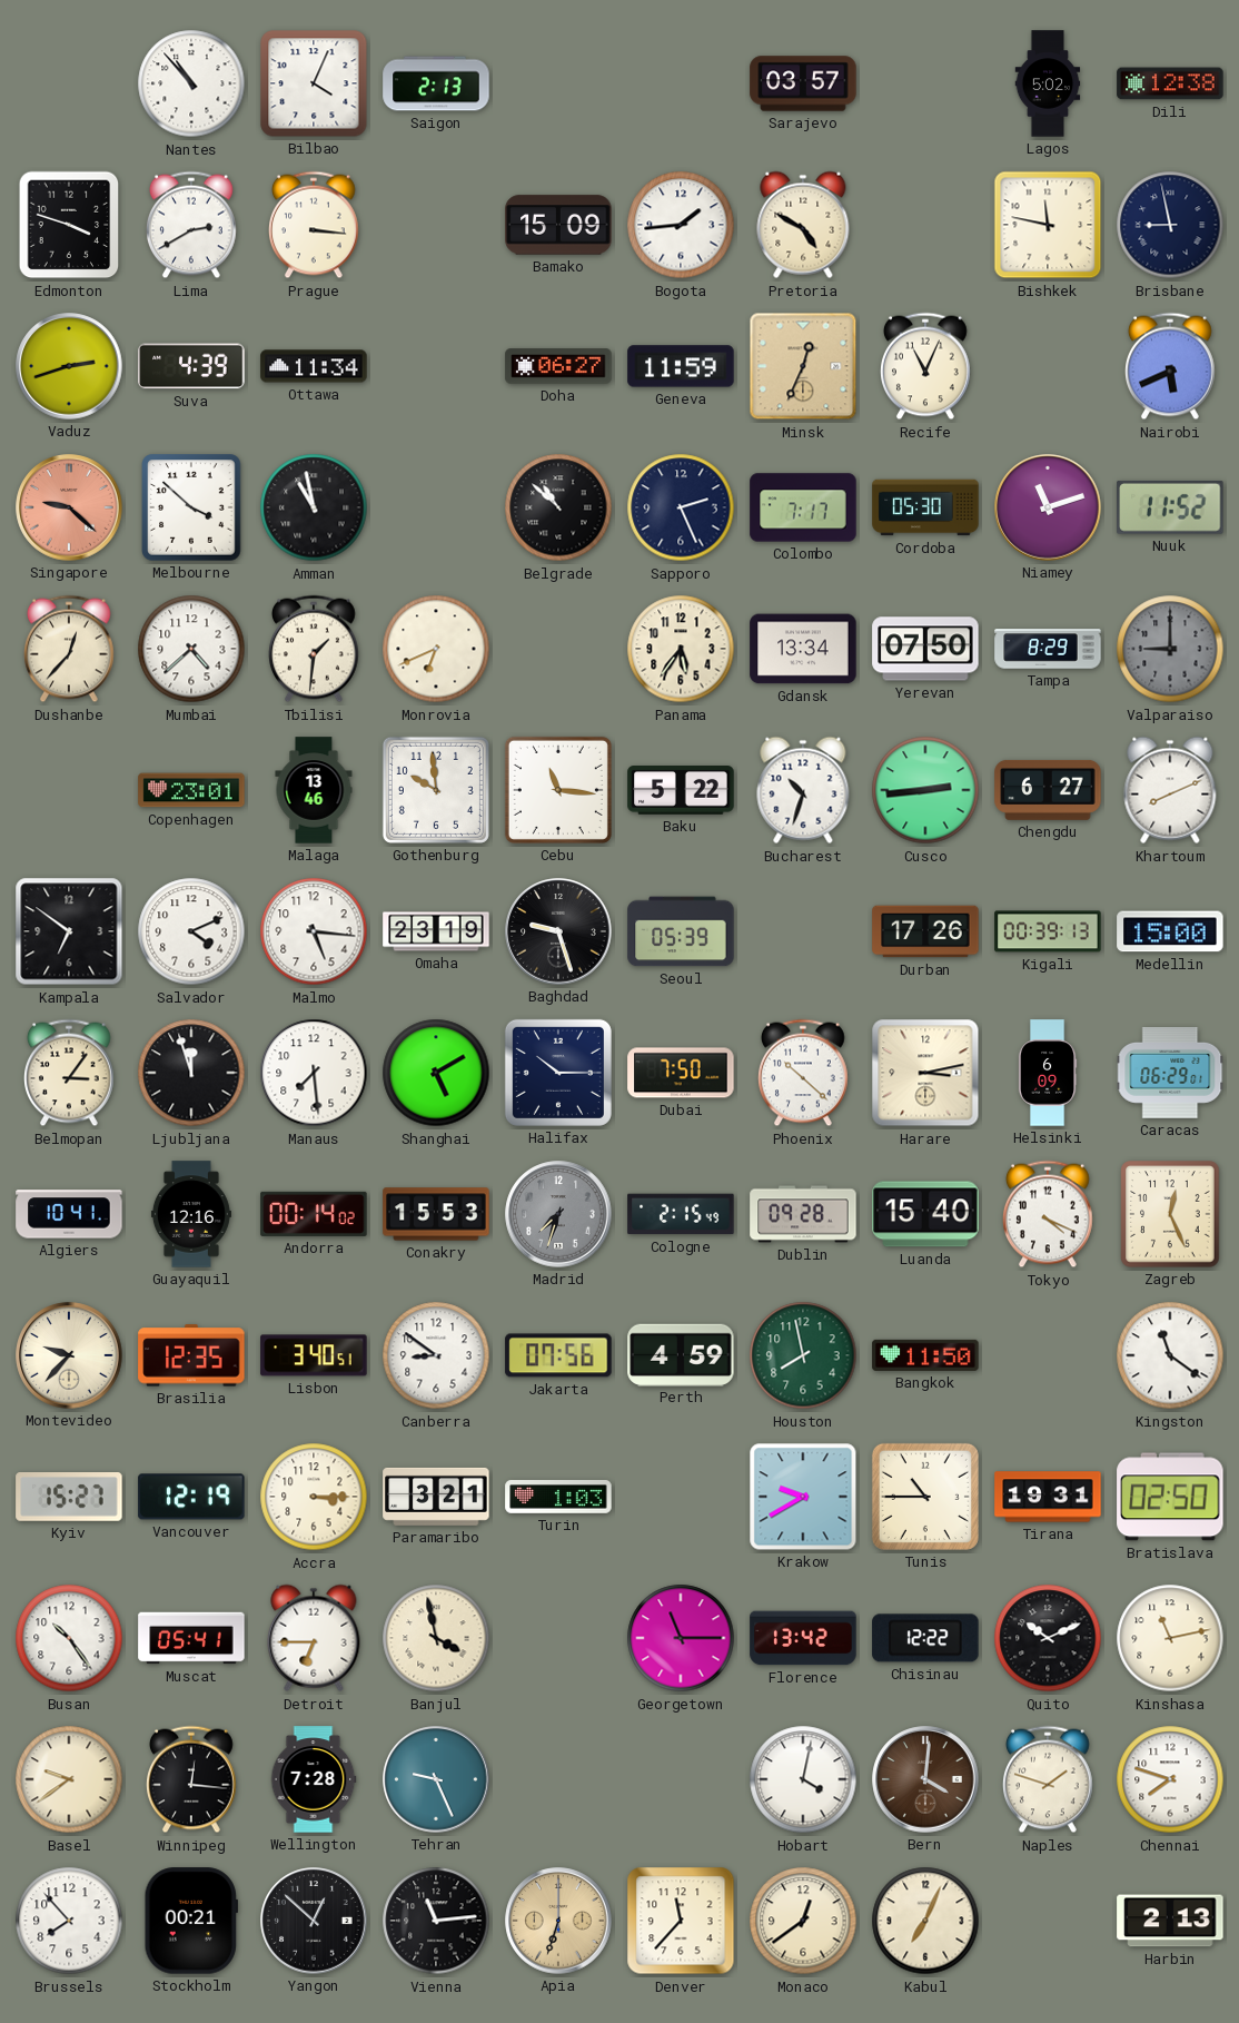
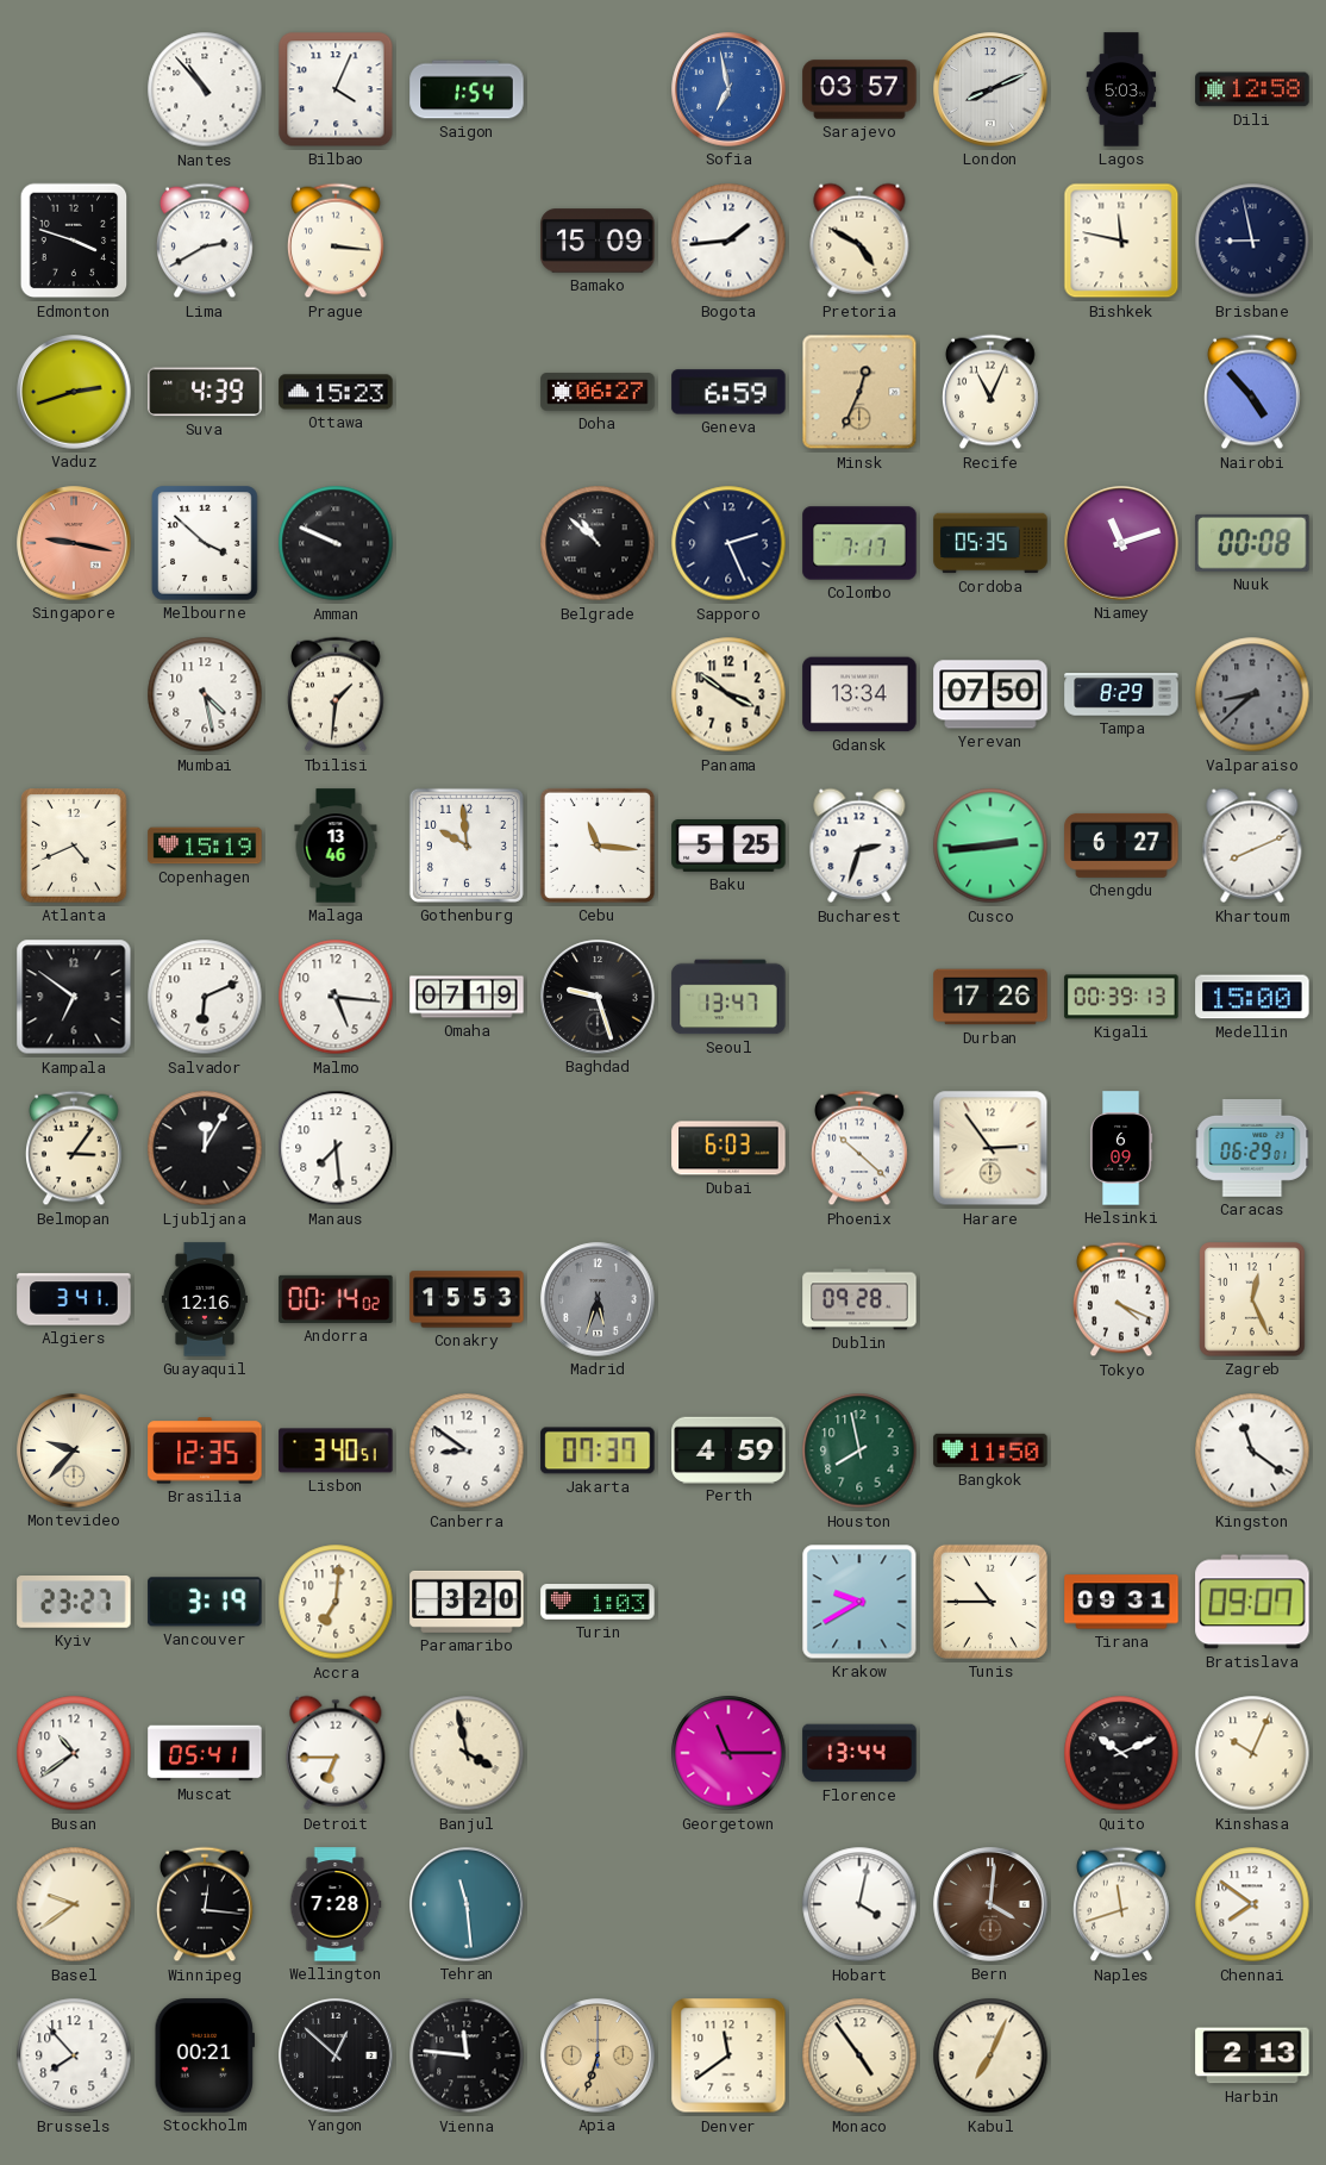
Saigon: 2:13 -> 1:54 (467, 89)
Sofia: none -> 6:58 (728, 89)
London: none -> 8:11 (990, 89)
Lagos: 5:02 -> 5:03 (1121, 89)
Dili: 12:38 -> 12:58 (1252, 89)
Ottawa: 11:34 -> 15:23 (336, 392)
Geneva: 11:59 -> 6:59 (728, 392)
Nairobi: 5:41 -> 4:53 (1253, 392)
Singapore: 9:22 -> 9:17 (74, 543)
Amman: 10:58 -> 9:49 (336, 543)
Cordoba: 05:30 -> 05:35 (990, 543)
Nuuk: 11:52 -> 00:08 (1252, 543)
Dushanbe: 12:37 -> none (70, 649)
Mumbai: 4:38 -> 4:28 (205, 694)
Monrovia: 6:41 -> none (436, 649)
Panama: 5:36 -> 3:51 (728, 694)
Valparaiso: 9:00 -> 8:38 (1252, 694)
Atlanta: none -> 4:41 (74, 846)
Copenhagen: 23:01 -> 15:19 (205, 846)
Baku: 5:22 -> 5:25 (728, 847)
Bucharest: 10:33 -> 2:33 (859, 846)
Salvador: 4:11 -> 6:11 (205, 997)
Omaha: 23:19 -> 07:19 (467, 997)
Seoul: 05:39 -> 13:47 (728, 997)
Ljubljana: 11:57 -> 12:05 (205, 1148)
Shanghai: 5:10 -> none (436, 1073)
Halifax: 10:15 -> none (558, 1073)
Dubai: 7:50 -> 6:03 (728, 1148)
Harare: 3:13 -> 2:54 (990, 1148)
Algiers: 10:41 -> 3:41 (74, 1299)
Madrid: 7:33 -> 5:33 (598, 1299)
Cologne: 2:15 -> none (681, 1214)
Luanda: 15:40 -> none (925, 1214)
Jakarta: 07:56 -> 07:37 (598, 1450)
Kyiv: 15:27 -> 23:27 (74, 1603)
Vancouver: 12:19 -> 3:19 (205, 1602)
Accra: 3:15 -> 7:01 (336, 1602)
Paramaribo: 3:21 -> 3:20 (467, 1602)
Tirana: 19:31 -> 09:31 (1121, 1602)
Bratislava: 02:50 -> 09:07 (1252, 1602)
Busan: 10:24 -> 10:39 (74, 1753)
Florence: 13:42 -> 13:44 (859, 1753)
Chisinau: 12:22 -> none (925, 1638)
Kinshasa: 11:13 -> 10:04 (1252, 1753)
Tehran: 9:26 -> 11:29 (467, 1904)
Naples: 1:48 -> 11:42 (1122, 1904)
Chennai: 7:48 -> 7:51 (1252, 1904)
Vienna: 11:14 -> 11:46 (467, 2055)
Denver: 11:37 -> 11:39 (728, 2055)
Monaco: 12:39 -> 4:54 (859, 2055)
